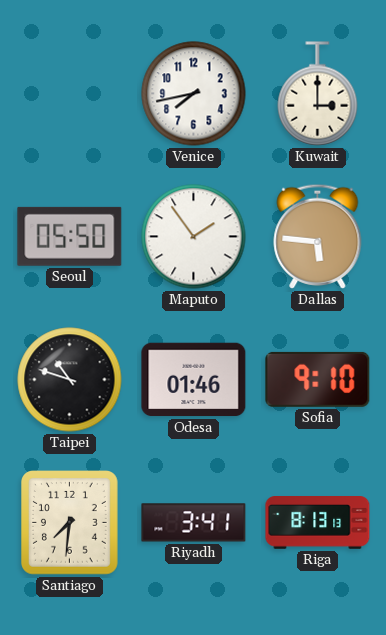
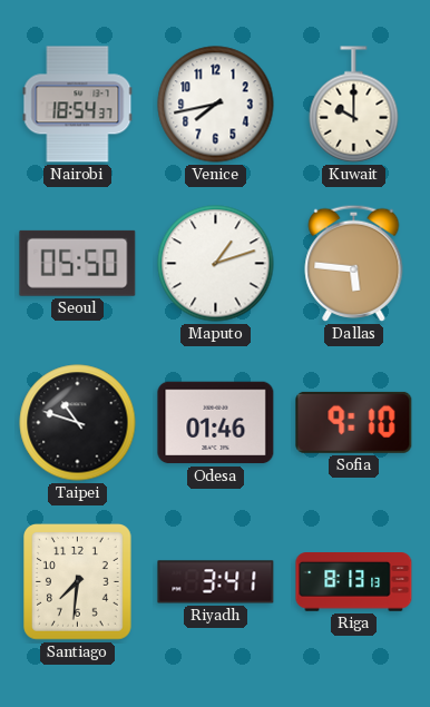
Nairobi: none -> 18:54 (78, 105)
Kuwait: 3:00 -> 10:00 (354, 105)
Maputo: 1:54 -> 1:12 (216, 264)
